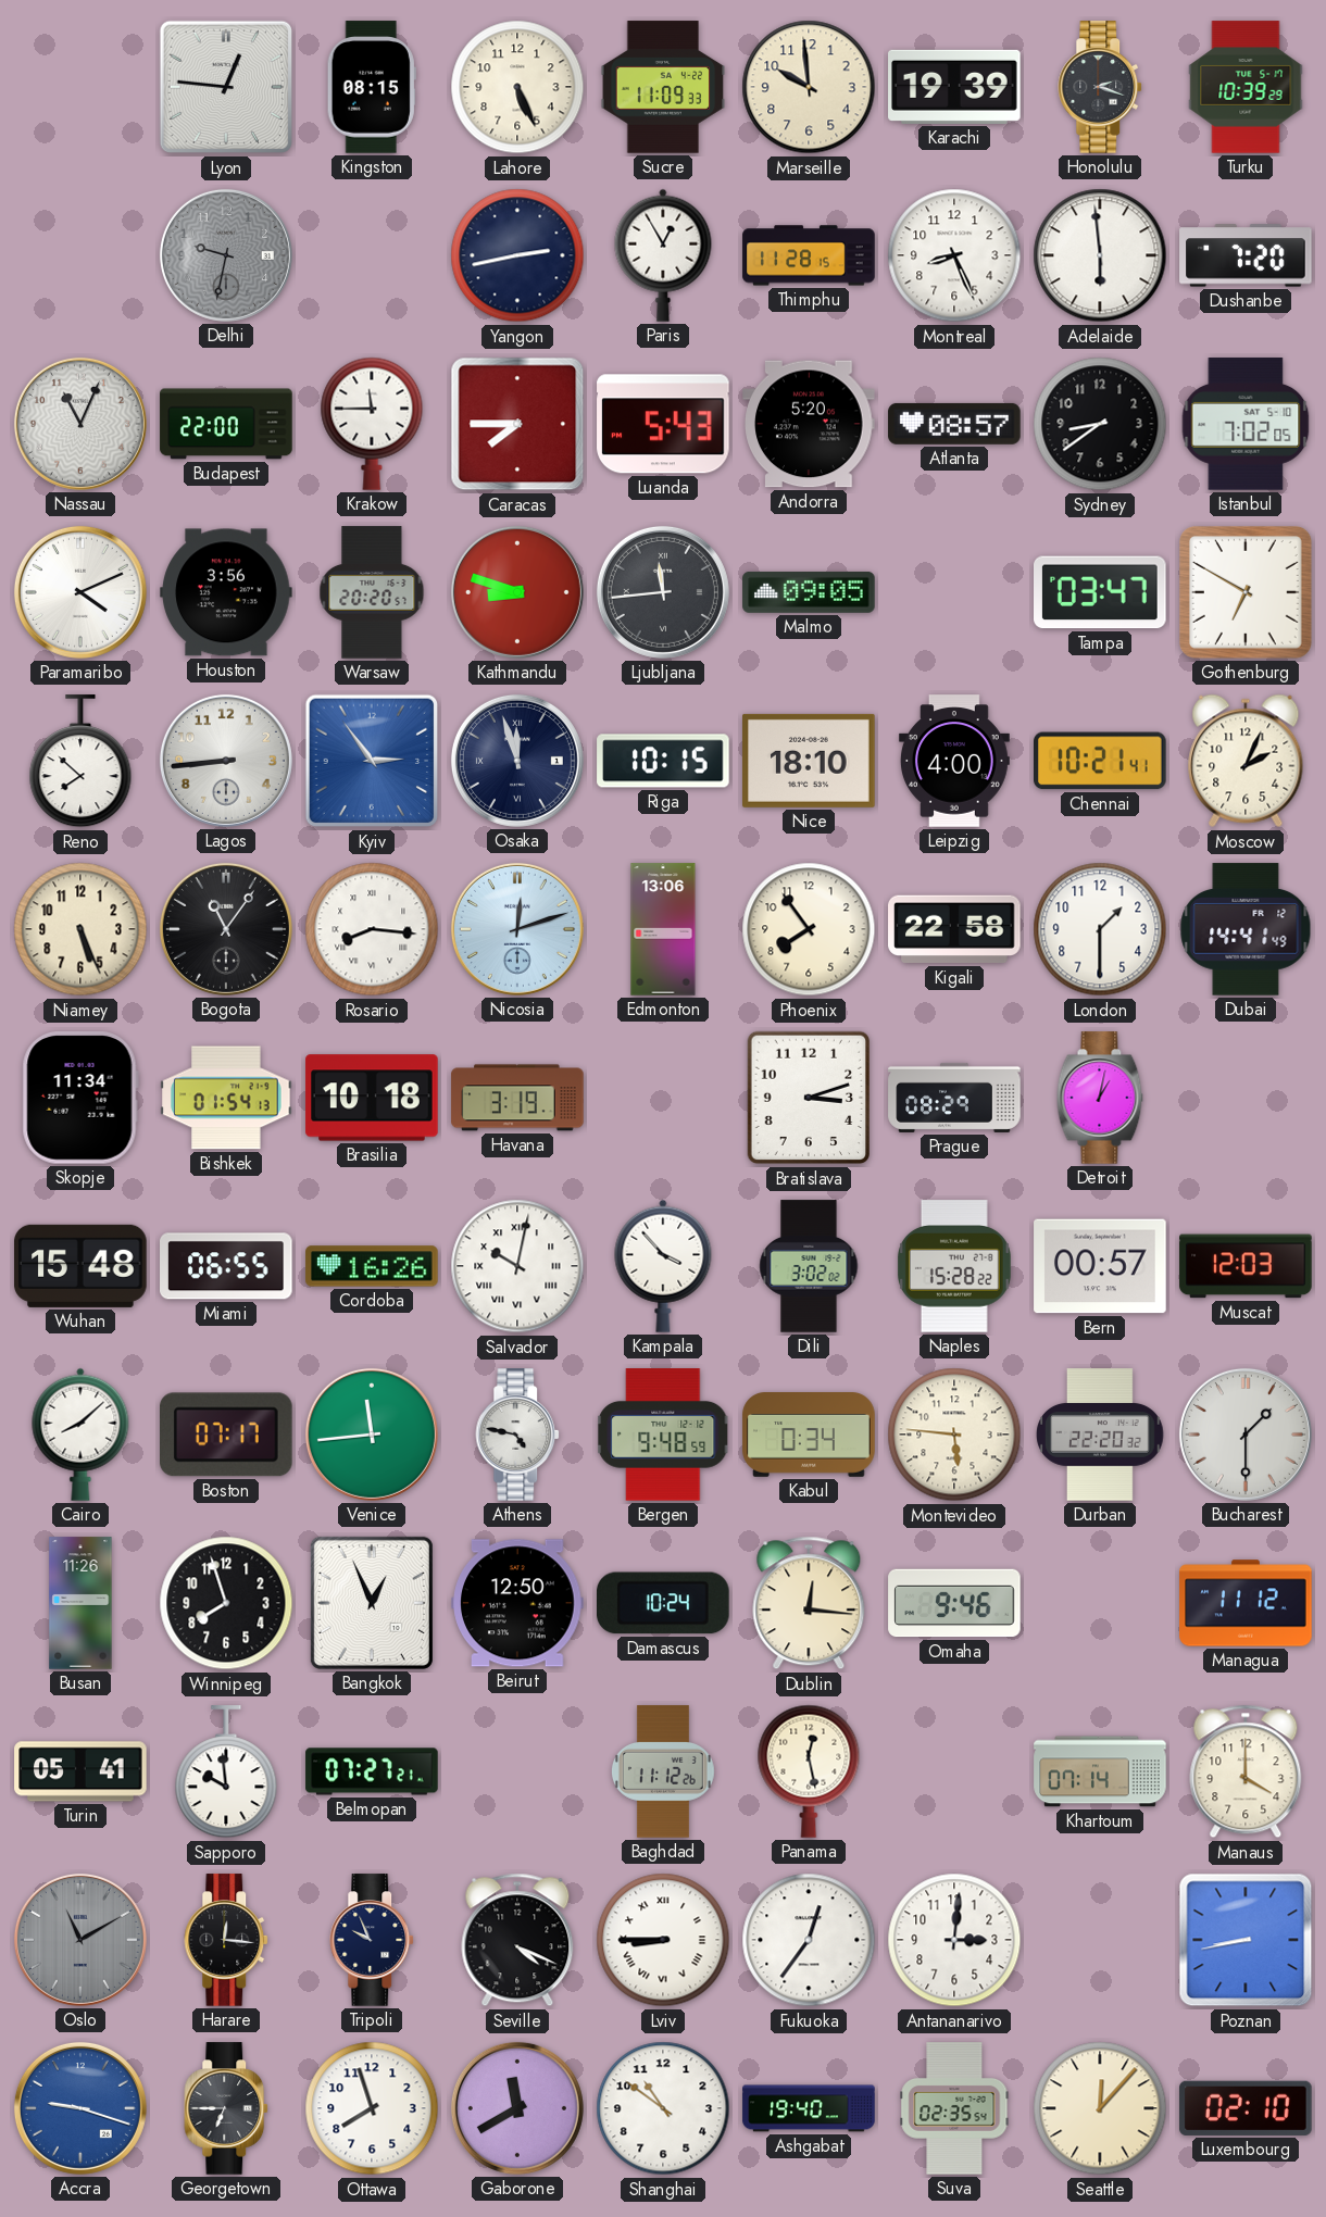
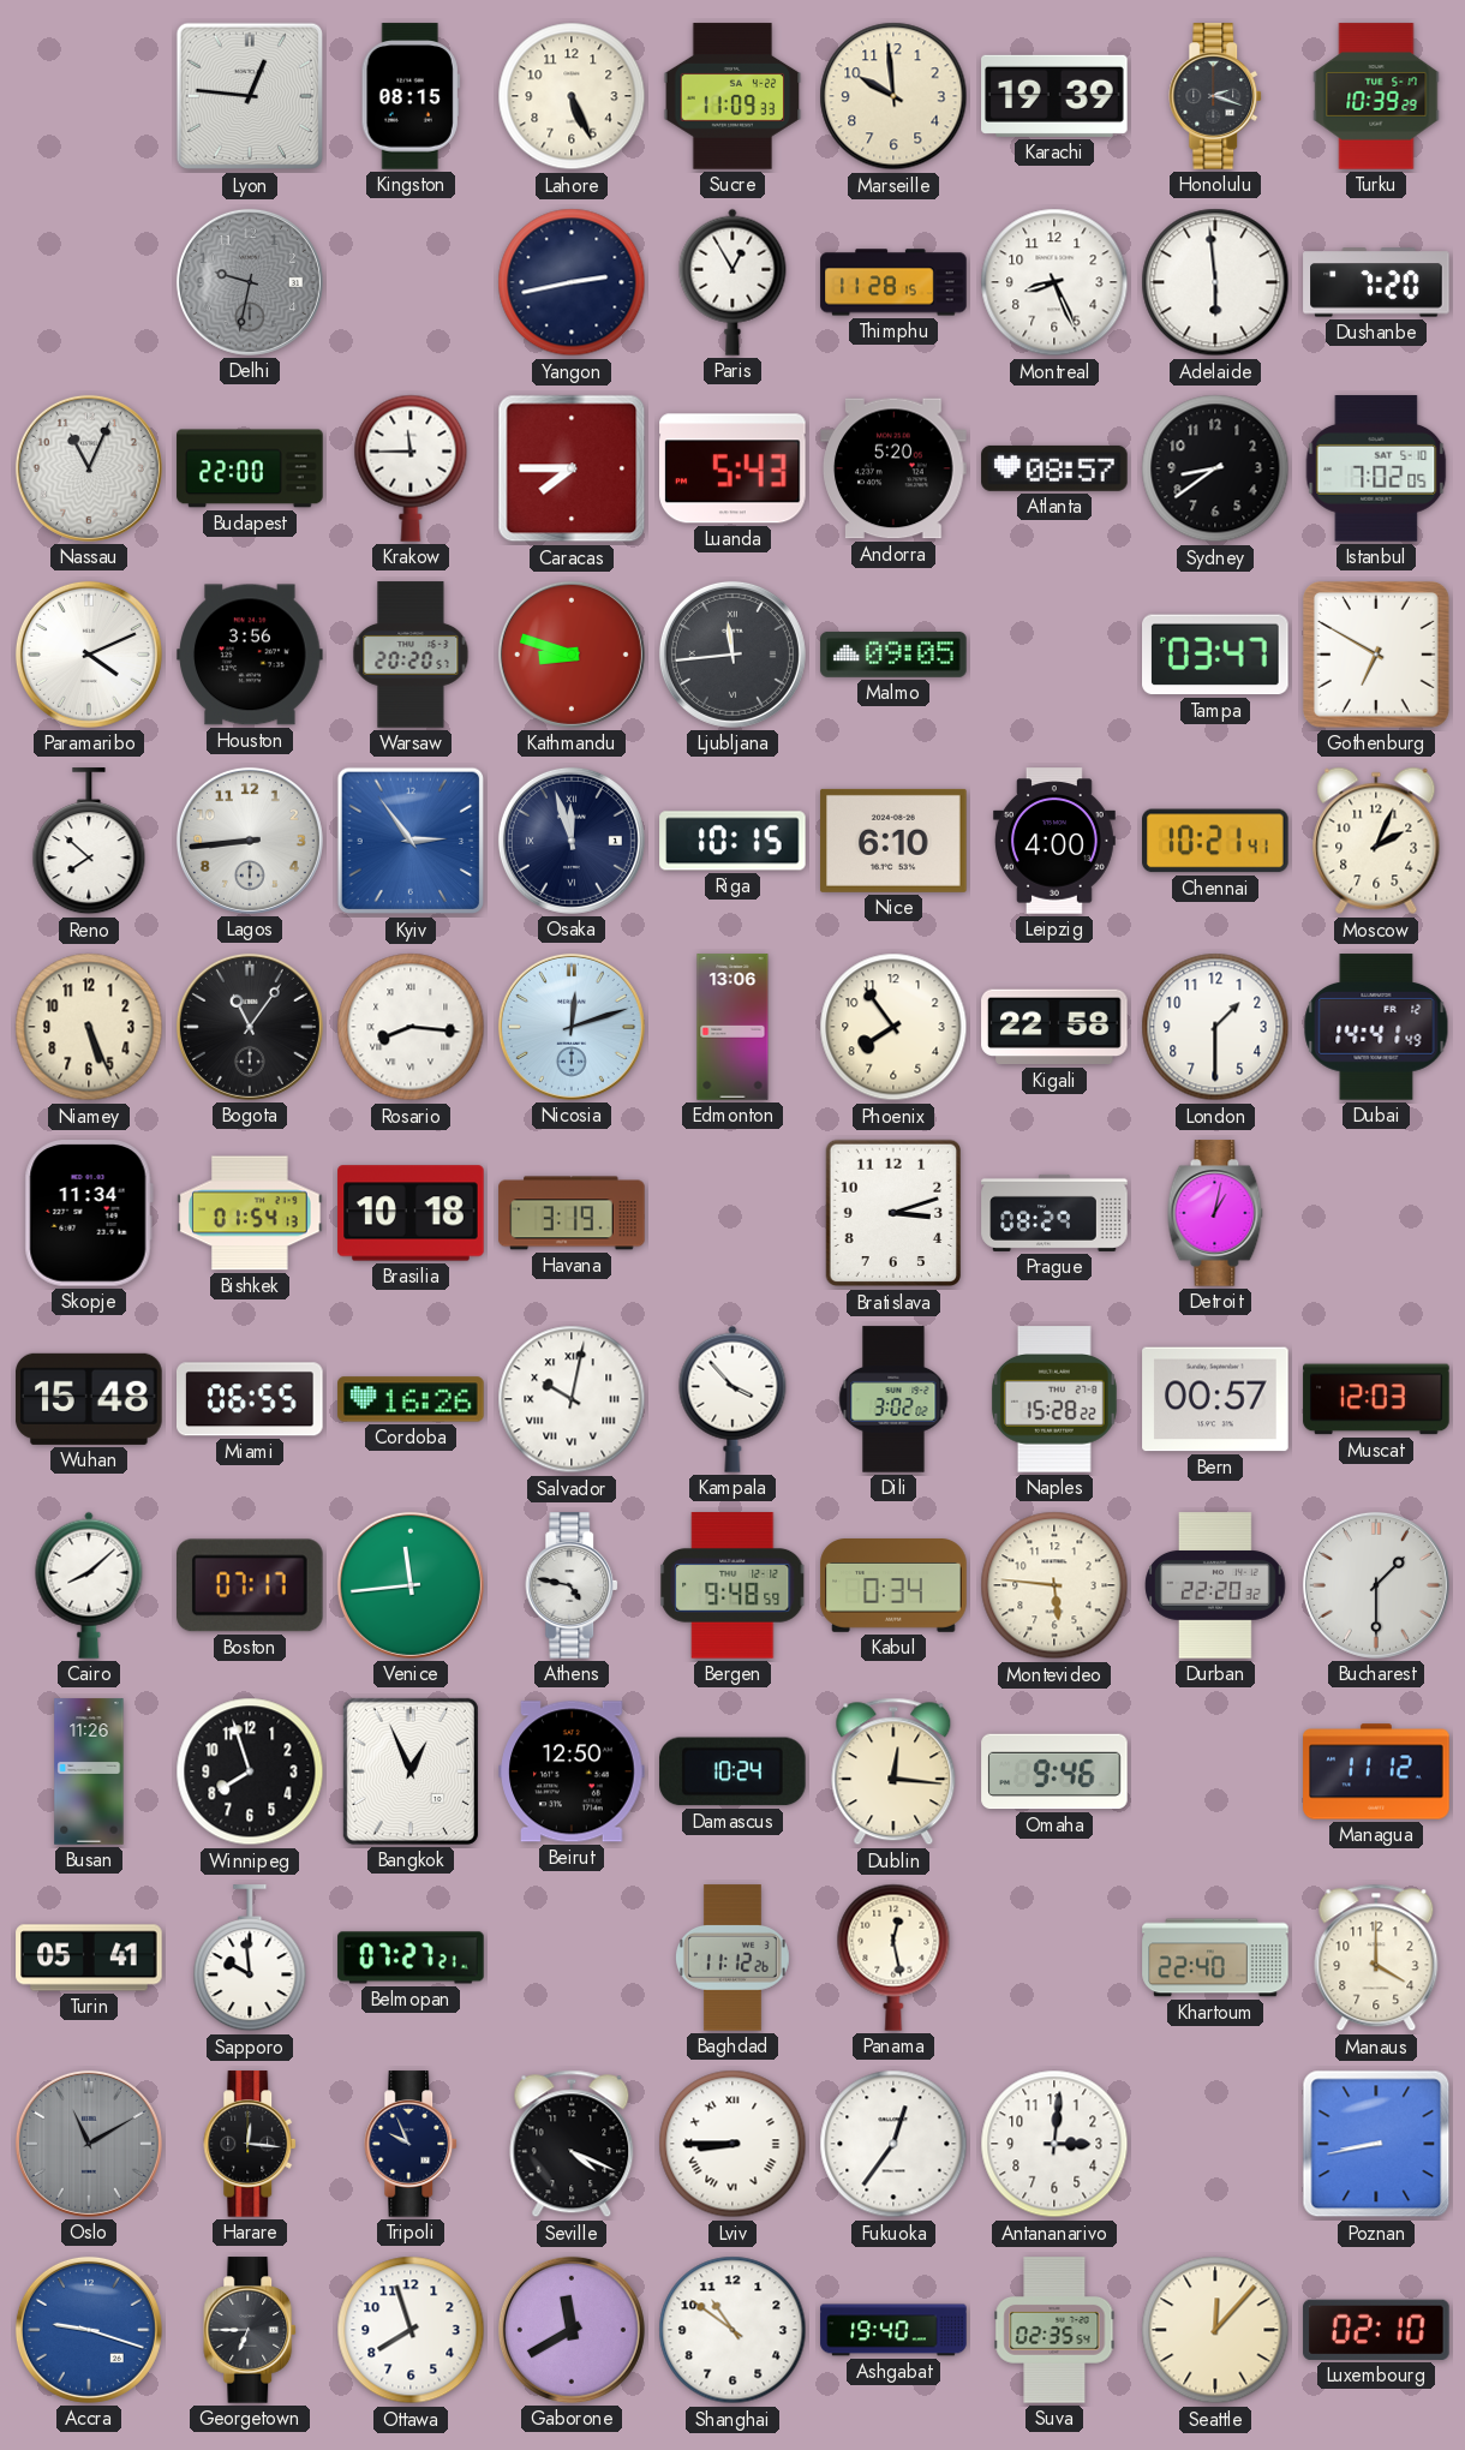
Nice: 18:10 -> 6:10 (893, 841)
Khartoum: 07:14 -> 22:40 (1215, 1958)
